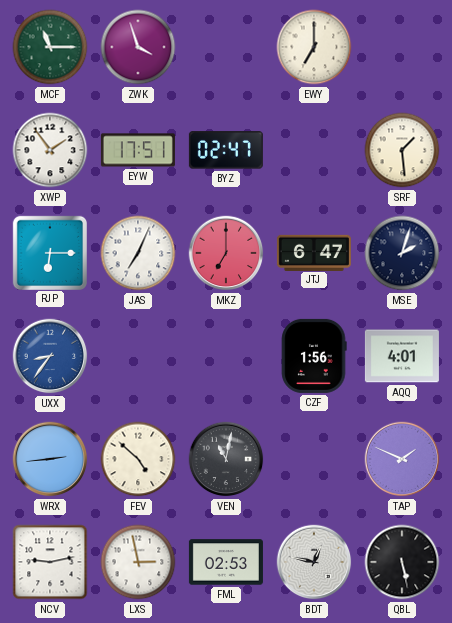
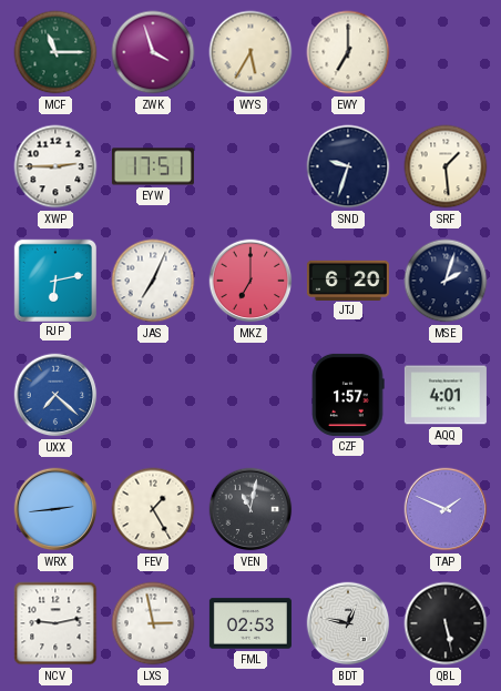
WYS: none -> 5:35 (250, 52)
XWP: 1:54 -> 2:45 (55, 166)
BYZ: 02:47 -> none (226, 150)
SND: none -> 9:33 (348, 166)
RJP: 6:15 -> 6:13 (54, 280)
JTJ: 6:47 -> 6:20 (348, 280)
UXX: 8:36 -> 7:22 (55, 395)
CZF: 1:56 -> 1:57 (348, 395)
FEV: 4:52 -> 1:25 (153, 509)
